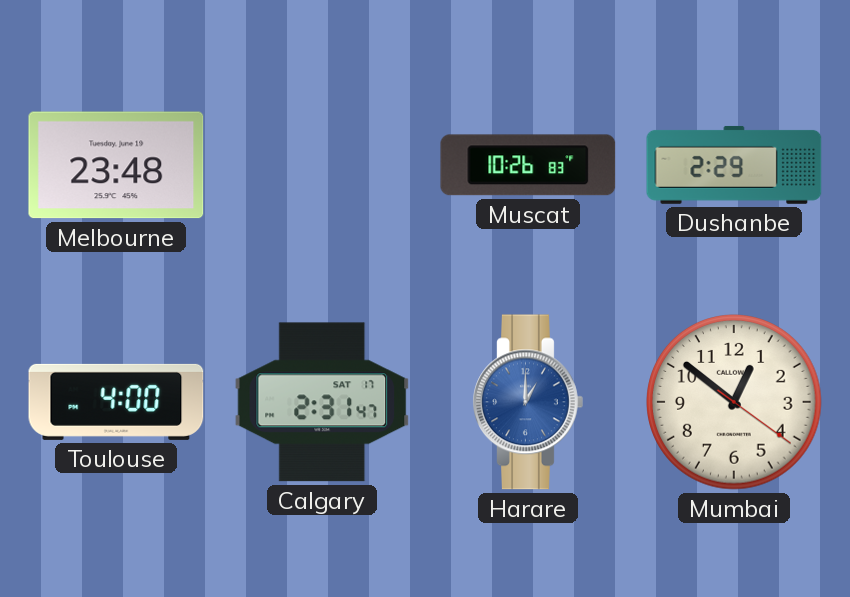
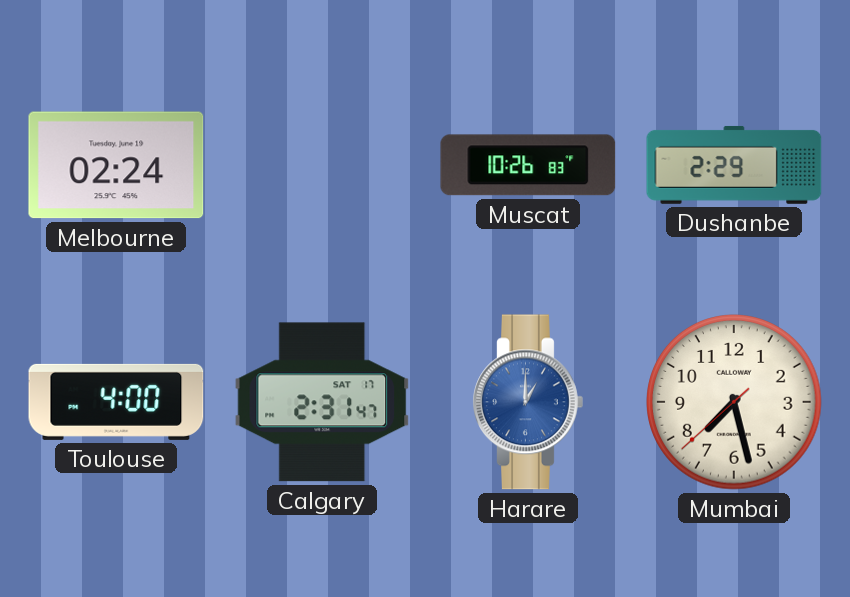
Melbourne: 23:48 -> 02:24 (116, 165)
Mumbai: 12:51 -> 7:27 (734, 402)
